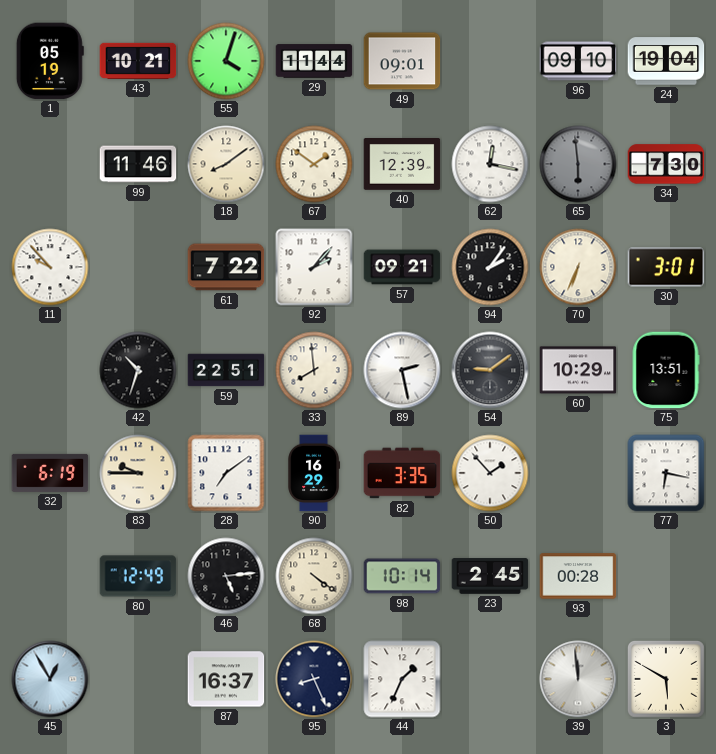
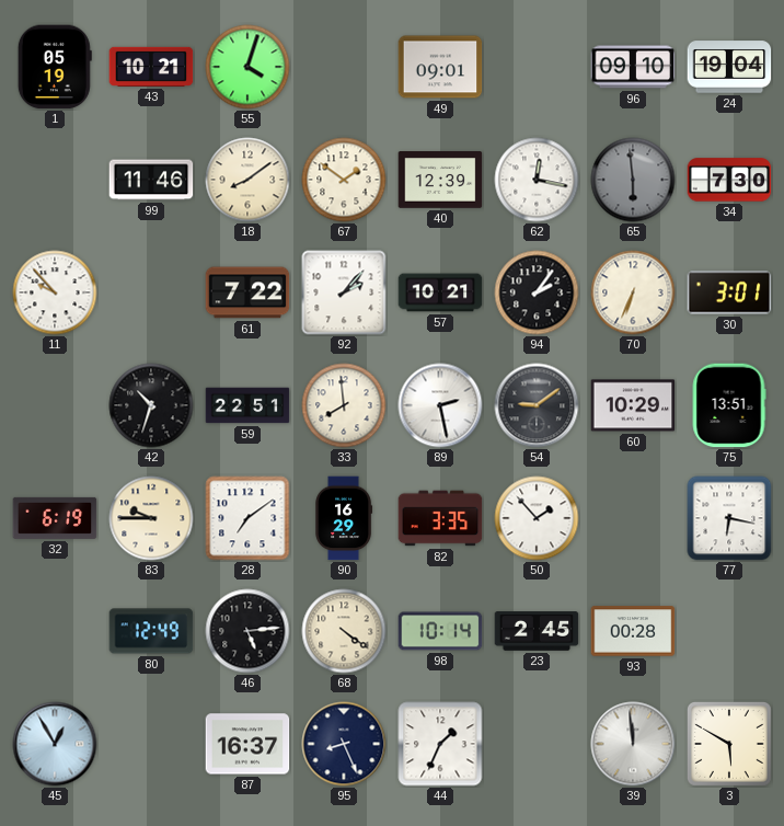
29: 11:44 -> none (314, 61)
57: 09:21 -> 10:21 (440, 292)
